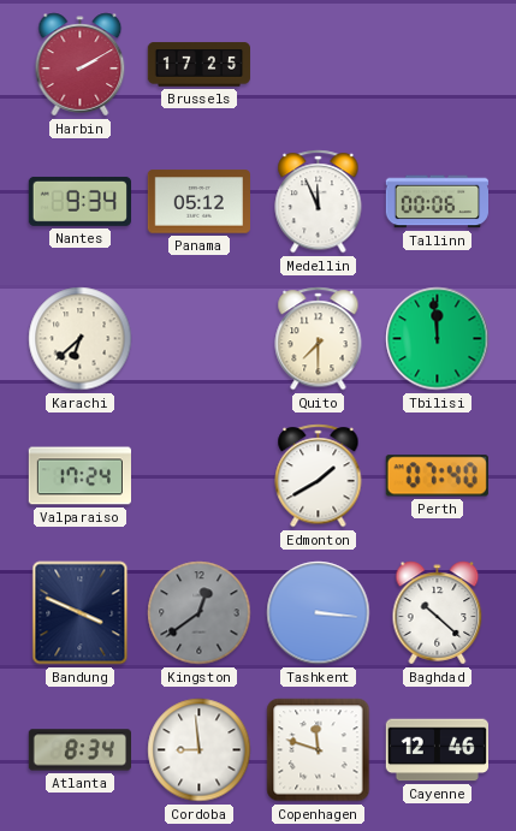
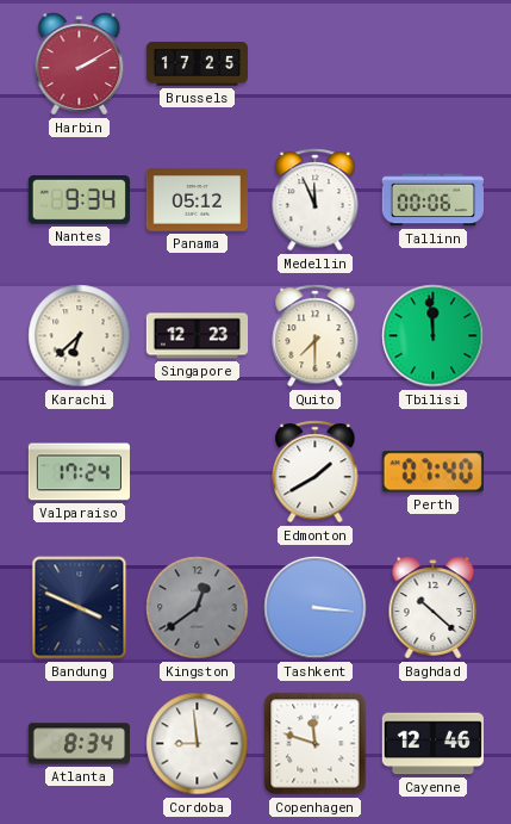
Singapore: none -> 12:23 (198, 336)
